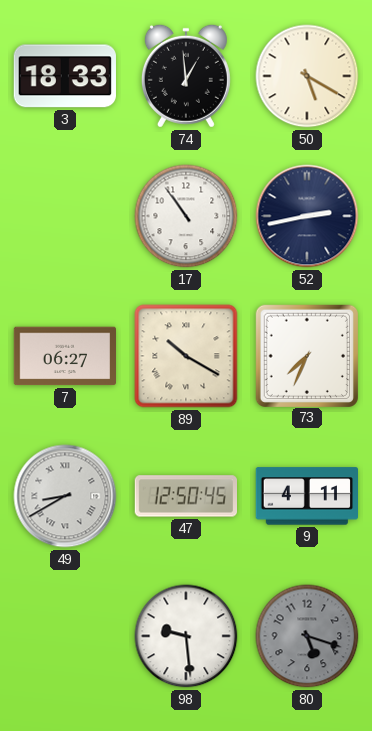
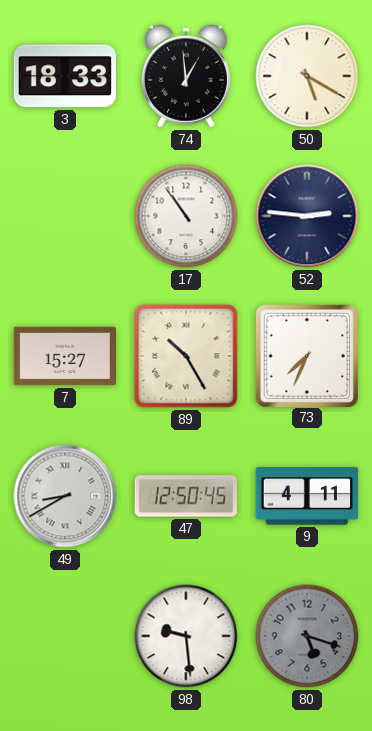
52: 2:43 -> 2:46 (307, 216)
7: 06:27 -> 15:27 (64, 356)
89: 10:20 -> 10:25 (186, 356)
